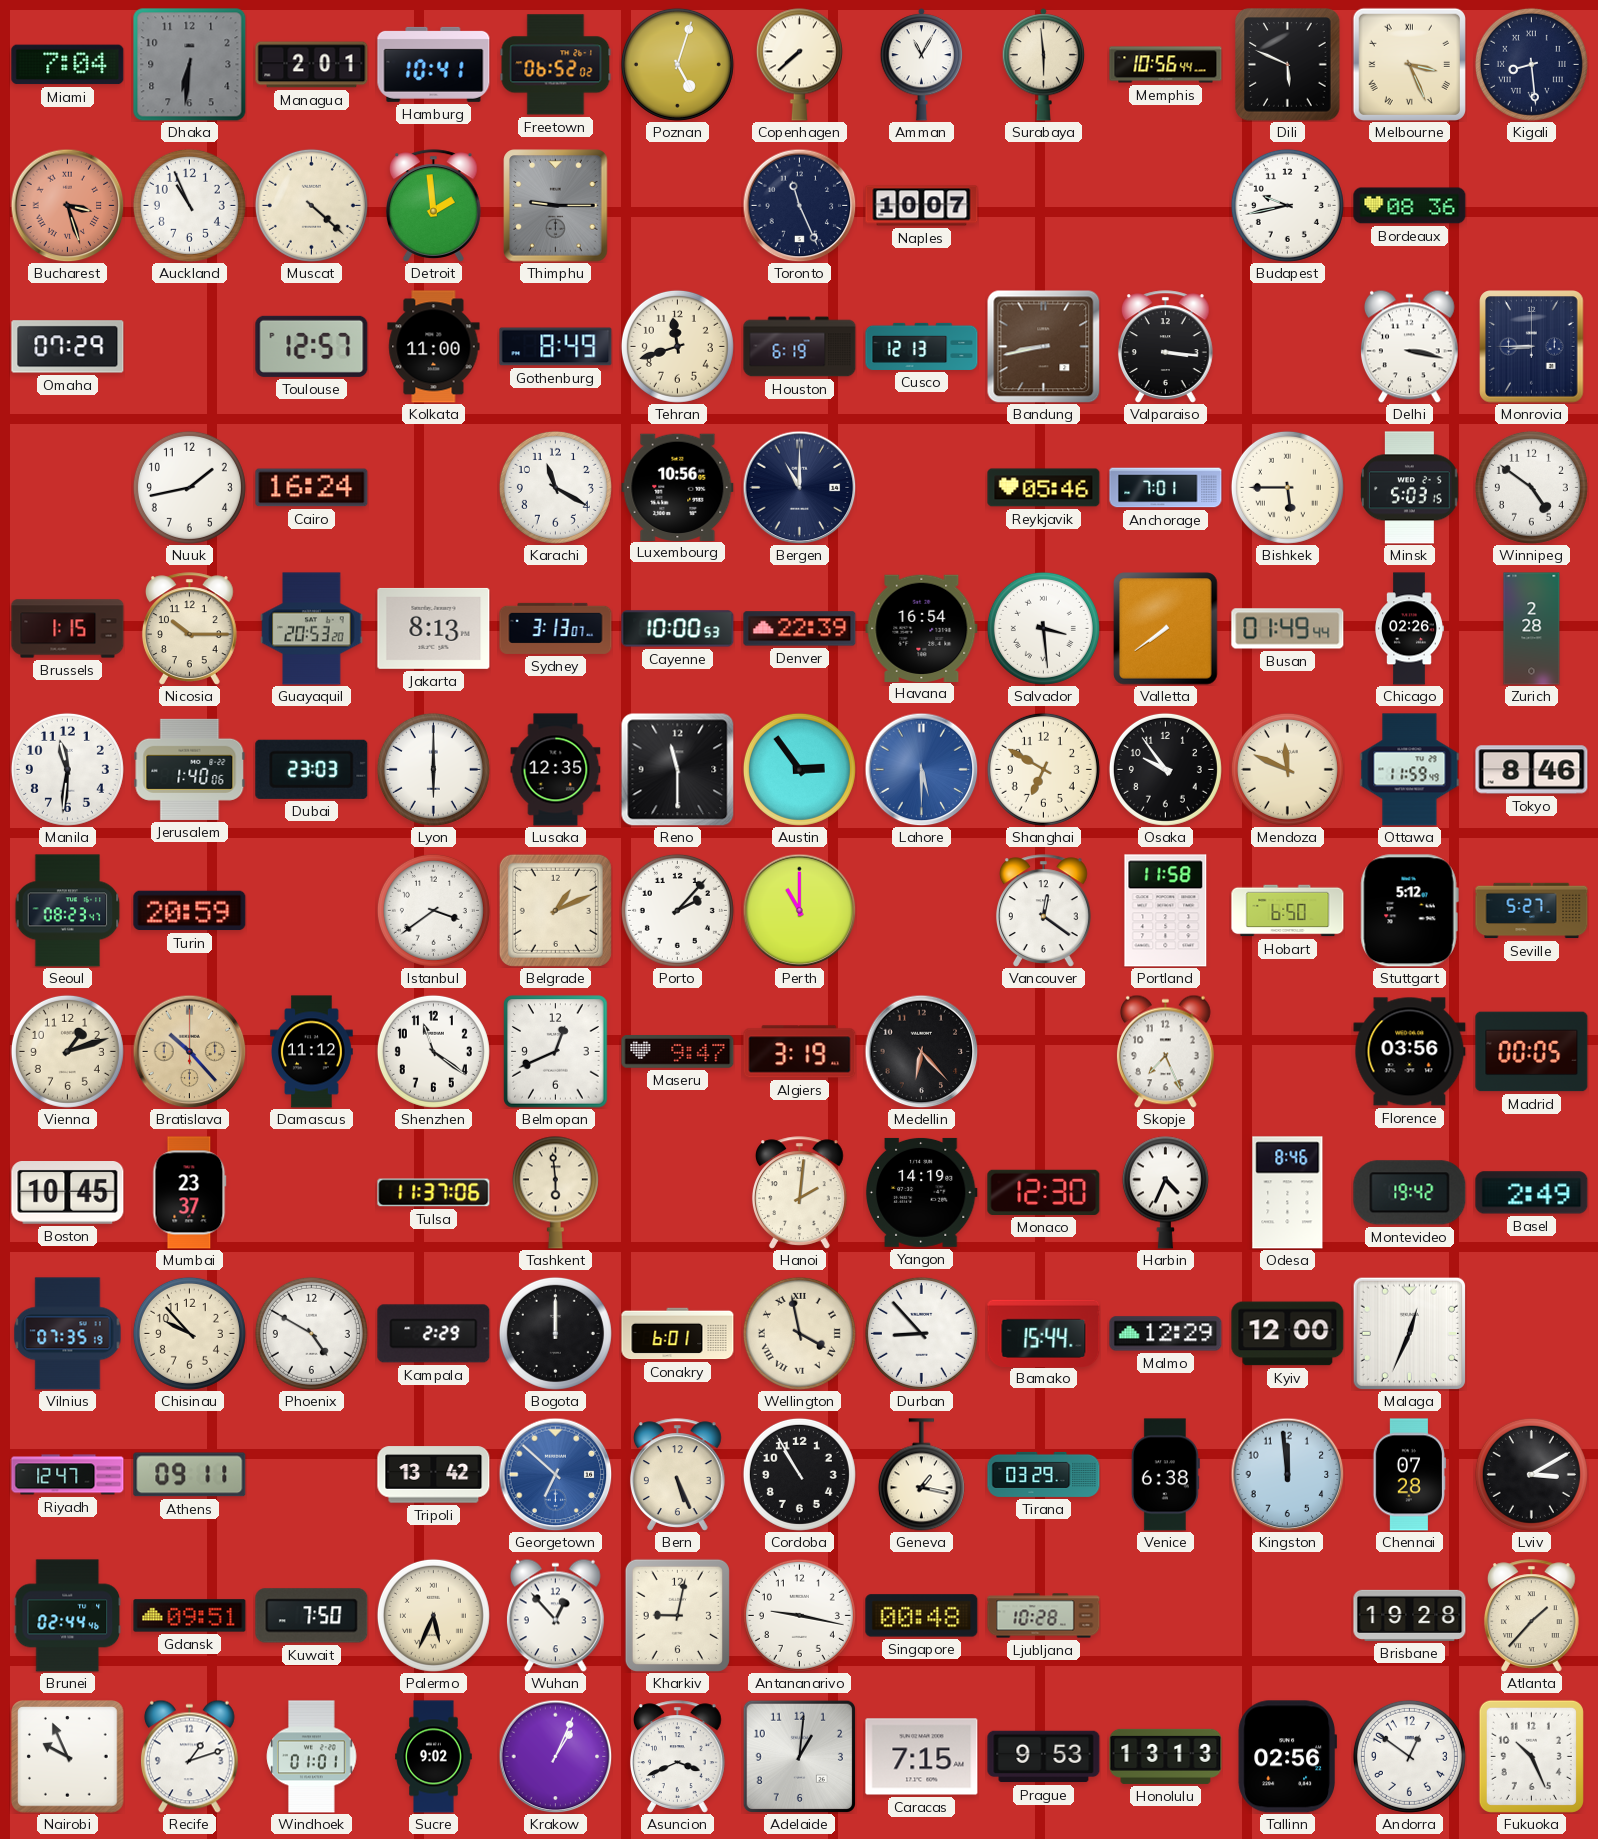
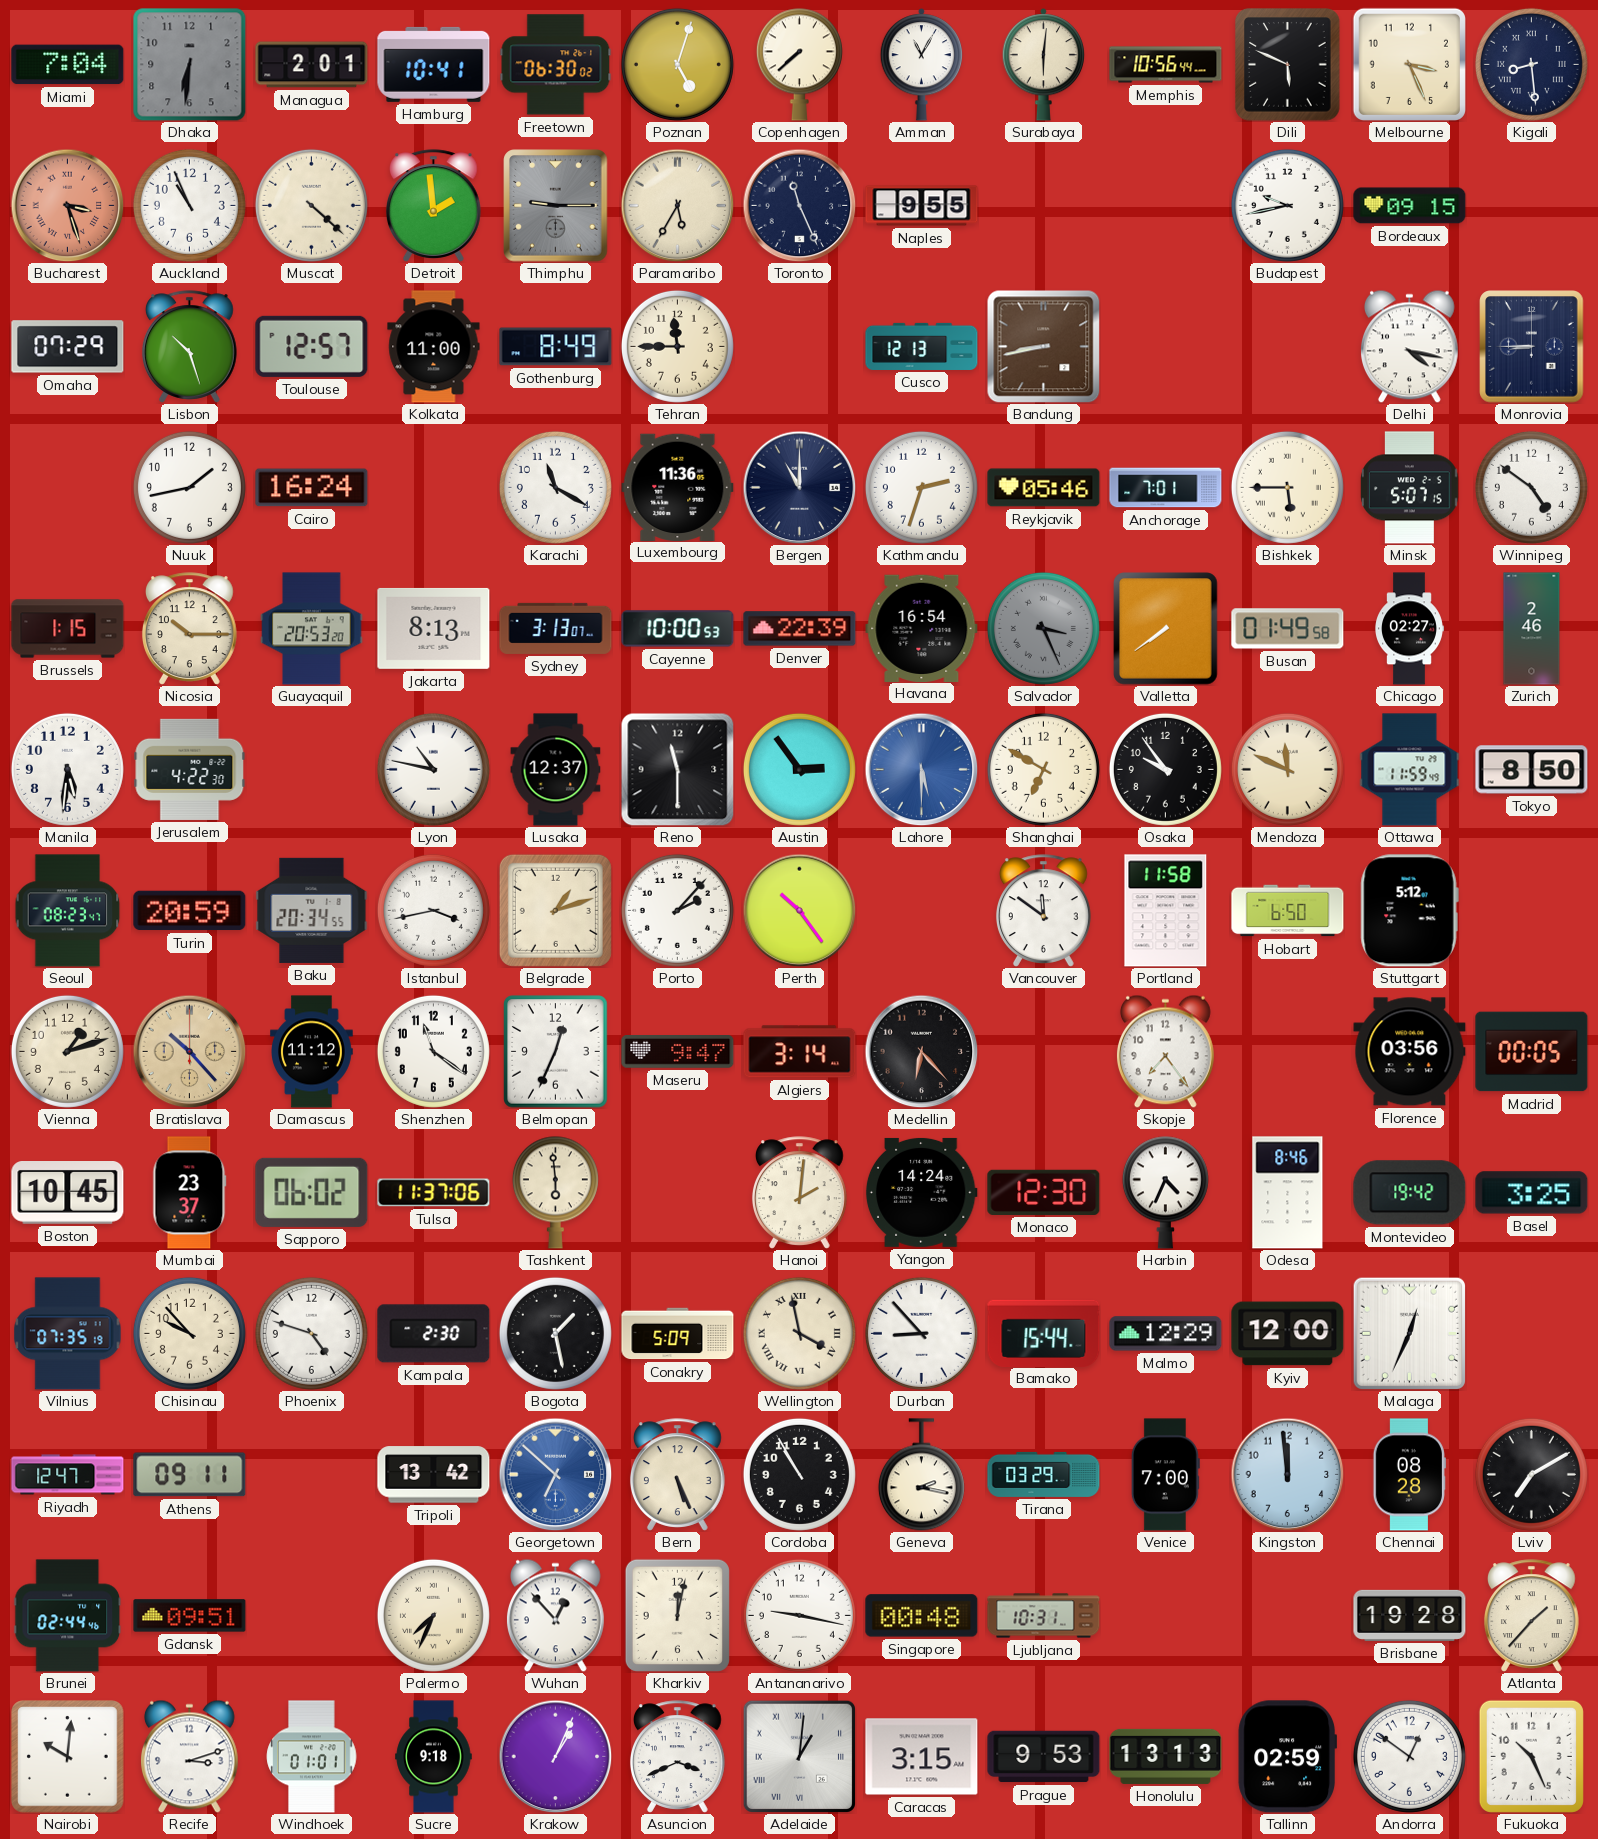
Freetown: 06:52 -> 06:30 (556, 65)
Surabaya: 5:59 -> 6:01 (1043, 65)
Melbourne numerals: Roman -> Arabic (1409, 64)
Paramaribo: none -> 5:35 (677, 205)
Naples: 10:07 -> 9:55 (922, 206)
Bordeaux: 08:36 -> 09:15 (1410, 206)
Lisbon: none -> 10:27 (189, 347)
Tehran: 11:42 -> 11:45 (677, 346)
Houston: 6:19 -> none (800, 347)
Valparaiso: 3:16 -> none (1165, 347)
Delhi: 3:17 -> 4:17 (1409, 346)
Luxembourg: 10:56 -> 11:36 (678, 487)
Kathmandu: none -> 2:33 (921, 487)
Minsk: 5:03 -> 5:07 (1410, 488)
Salvador: 3:29 -> 3:26 (1043, 628)
Salvador dial: white -> grey (1043, 628)
Busan: 01:49:44 -> 01:49:58 (1288, 629)
Chicago: 02:26 -> 02:27 (1410, 629)
Zurich: 2:28 -> 2:46 (1532, 629)
Manila: 11:31 -> 5:31 (67, 769)
Jerusalem: 1:40 -> 4:22 (190, 769)
Dubai: 23:03 -> none (312, 769)
Lyon: 6:00 -> 10:47 (433, 769)
Lusaka: 12:35 -> 12:37 (556, 770)
Tokyo: 8:46 -> 8:50 (1532, 770)
Baku: none -> 20:34 (312, 910)
Istanbul: 3:39 -> 3:43 (433, 910)
Belgrade: 1:11 -> 1:12 (555, 910)
Perth: 11:00 -> 10:24 (799, 910)
Vancouver: 12:21 -> 11:51 (1043, 911)
Seville: 5:27 -> none (1532, 911)
Belmopan: 12:41 -> 12:34 (556, 1052)
Algiers: 3:19 -> 3:14 (800, 1052)
Skopje: 7:26 -> 7:24 (1165, 1051)
Sapporo: none -> 06:02 (312, 1192)
Yangon: 14:19 -> 14:24 (921, 1192)
Basel: 2:49 -> 3:25 (1532, 1193)
Phoenix: 4:50 -> 4:48 (311, 1333)
Kampala: 2:29 -> 2:30 (434, 1334)
Bogota: 12:00 -> 1:28 (555, 1333)
Conakry: 6:01 -> 5:09 (678, 1334)
Geneva: 1:17 -> 2:17 (921, 1475)
Venice: 6:38 -> 7:00 (1165, 1475)
Chennai: 07:28 -> 08:28 (1409, 1475)
Lviv: 3:10 -> 7:10 (1531, 1474)
Kuwait: 7:50 -> none (312, 1616)
Palermo: 5:34 -> 7:34 (433, 1615)
Kharkiv: 9:02 -> 12:02 (677, 1615)
Ljubljana: 10:28 -> 10:31 (1044, 1616)
Nairobi: 9:56 -> 10:01 (68, 1757)
Recife: 1:12 -> 3:12 (189, 1756)
Sucre: 9:02 -> 9:18 (434, 1757)
Adelaide numerals: Arabic -> Roman (799, 1756)
Caracas: 7:15 -> 3:15 (922, 1757)
Tallinn: 02:56 -> 02:59 (1287, 1757)
